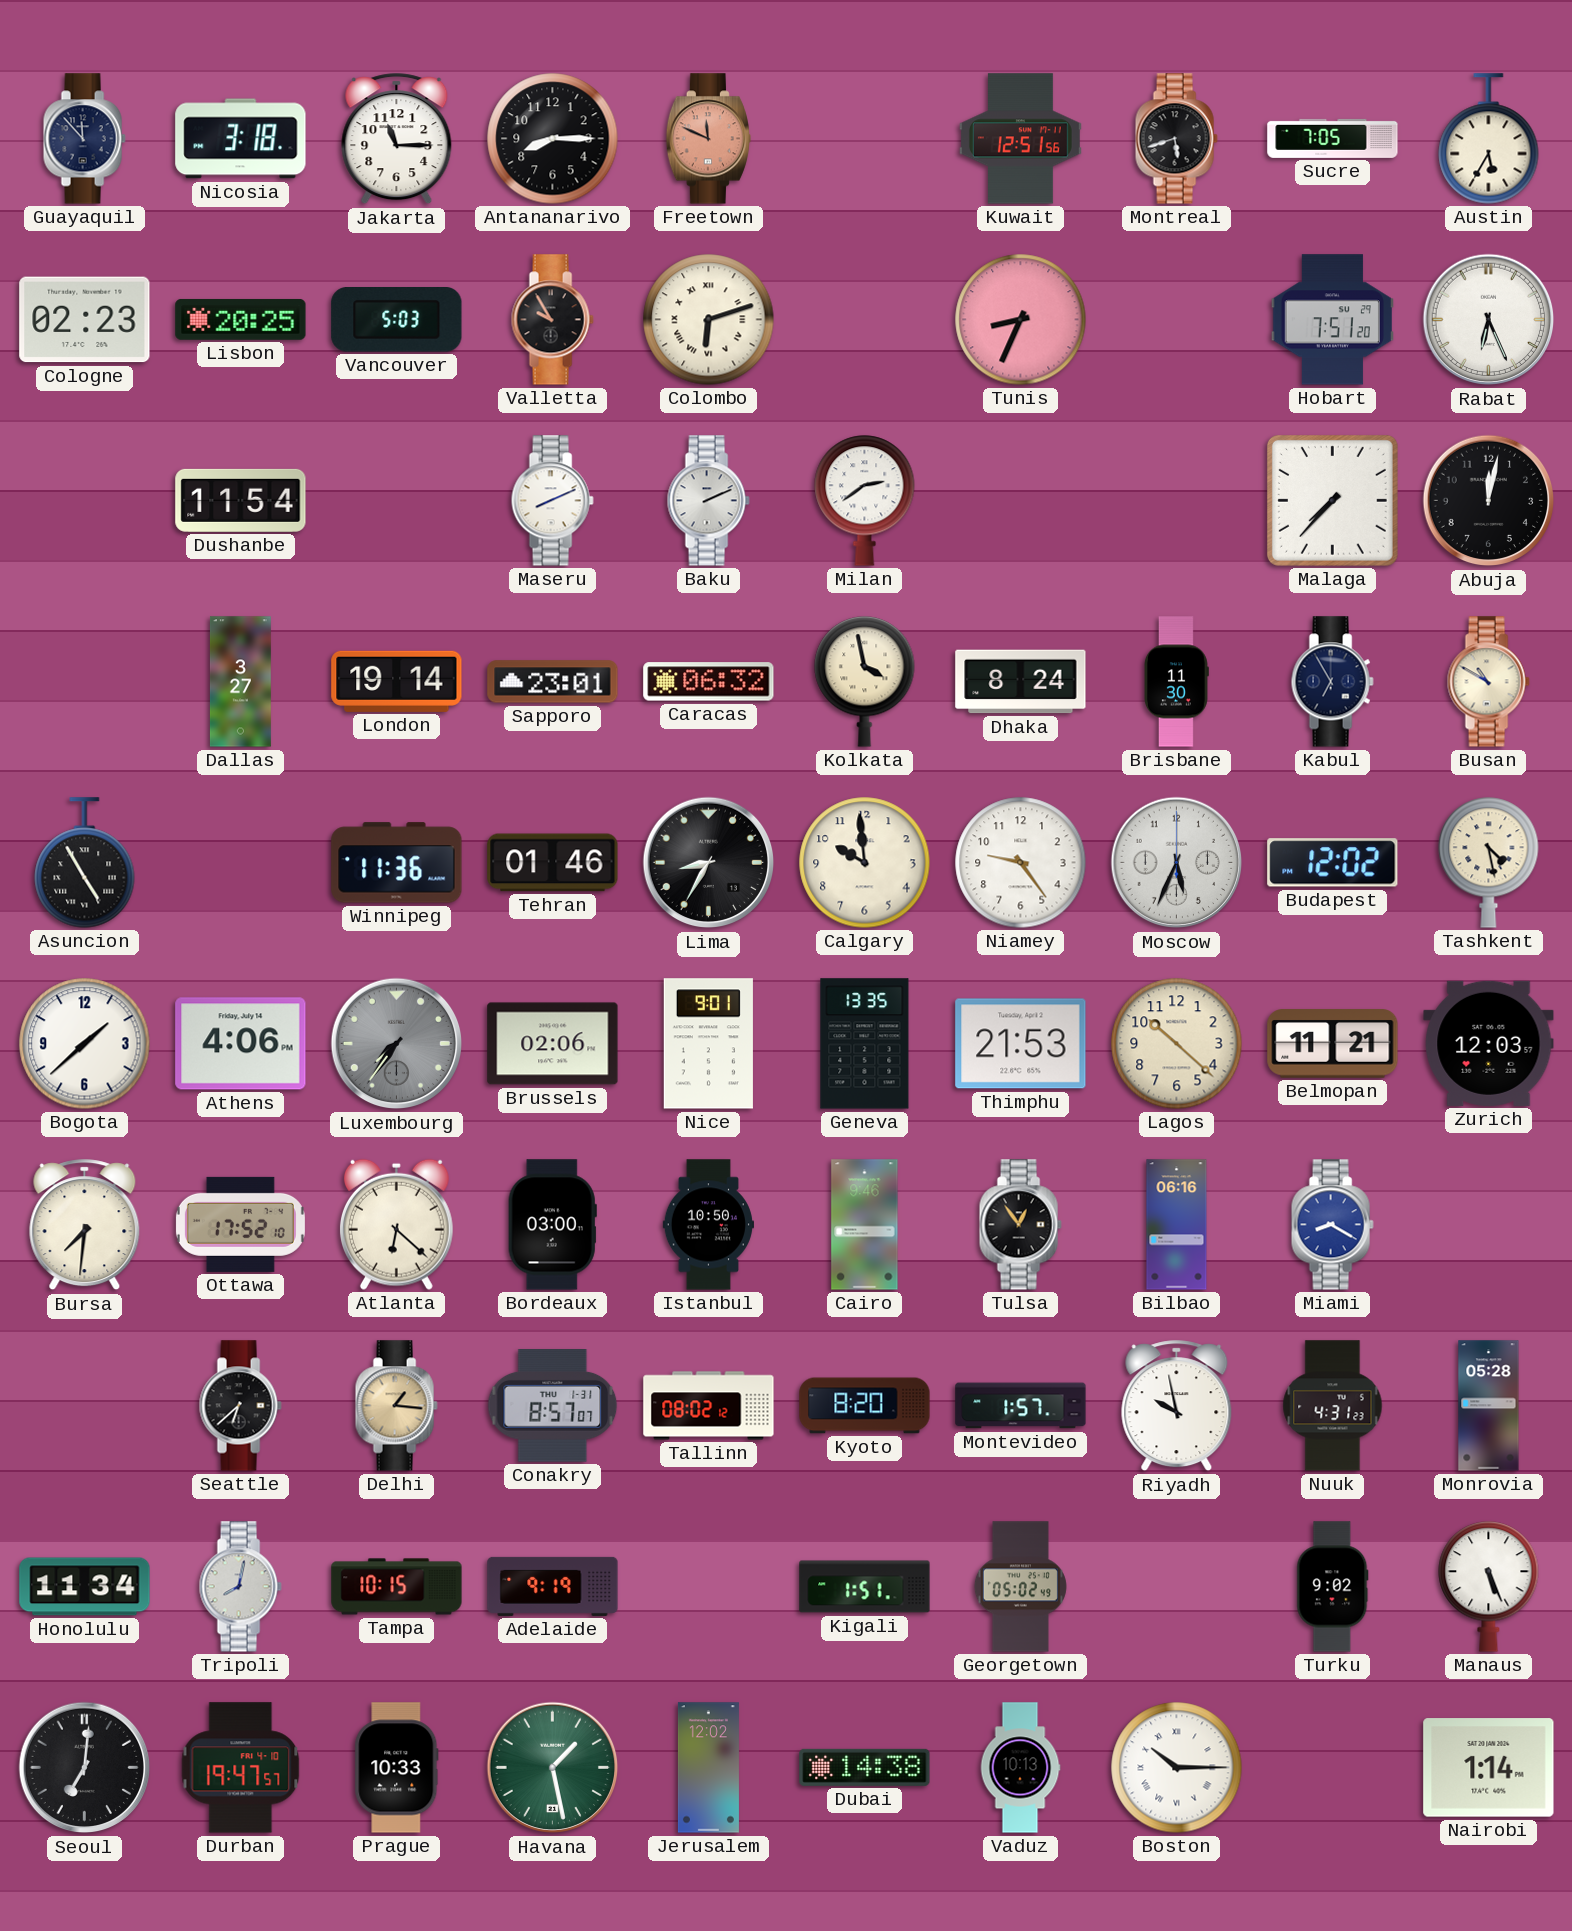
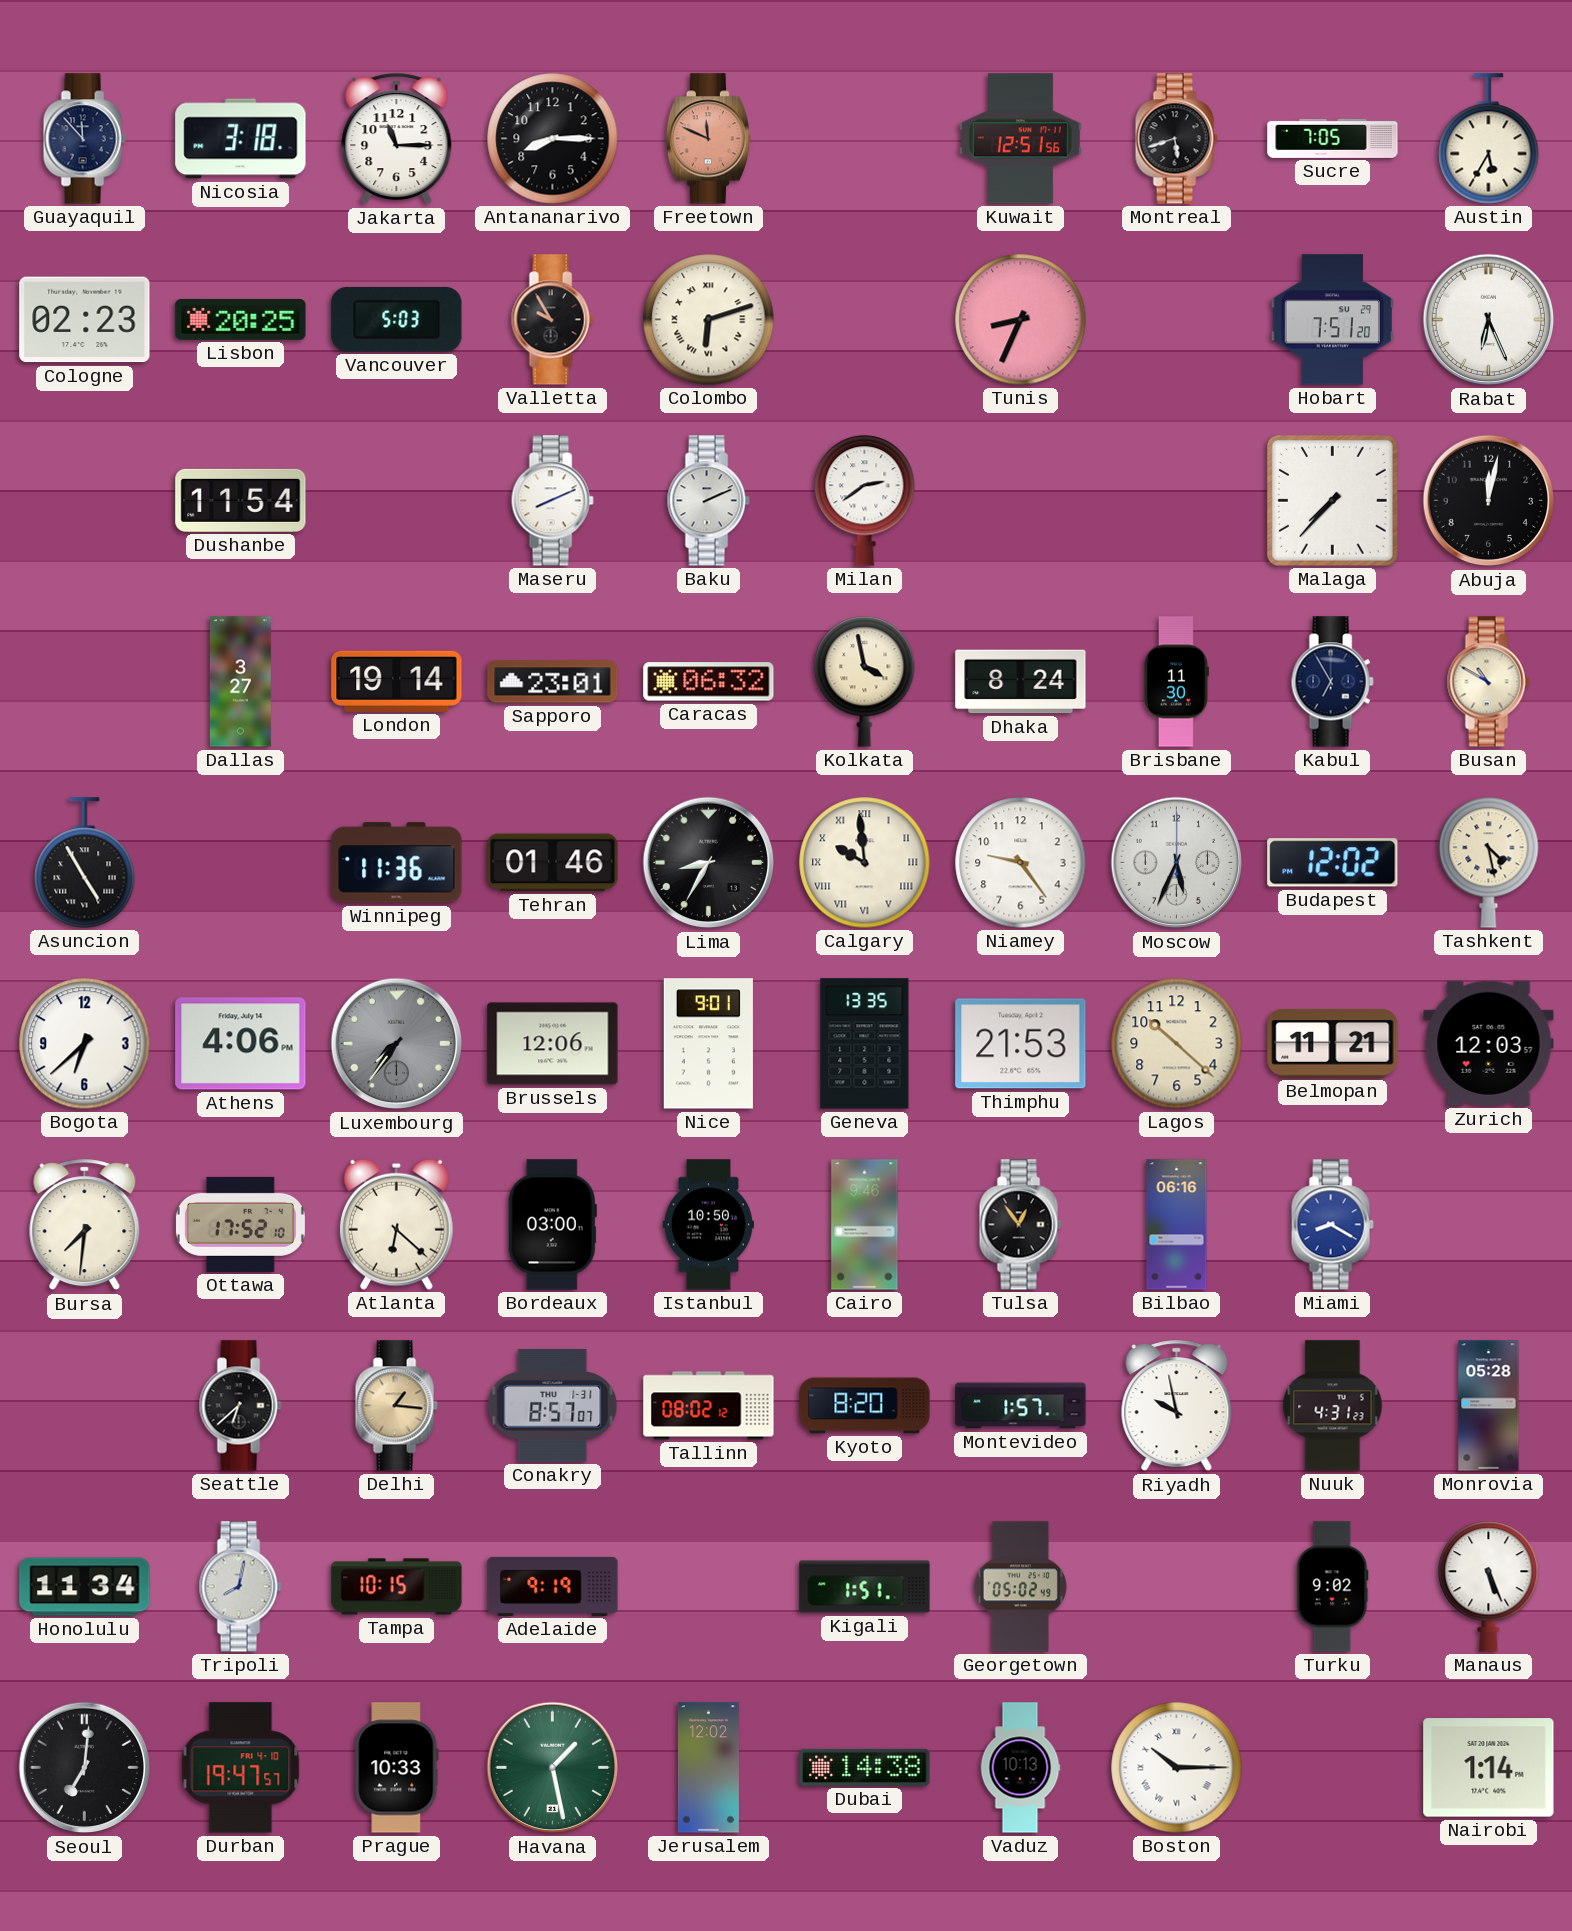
Calgary numerals: Arabic -> Roman (865, 863)
Bogota: 1:38 -> 6:38 (85, 1044)
Brussels: 02:06 -> 12:06 (553, 1044)
